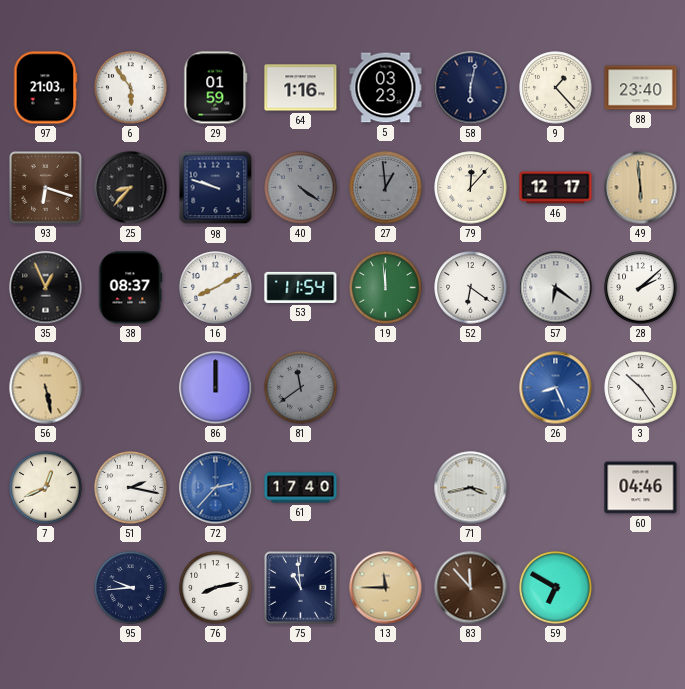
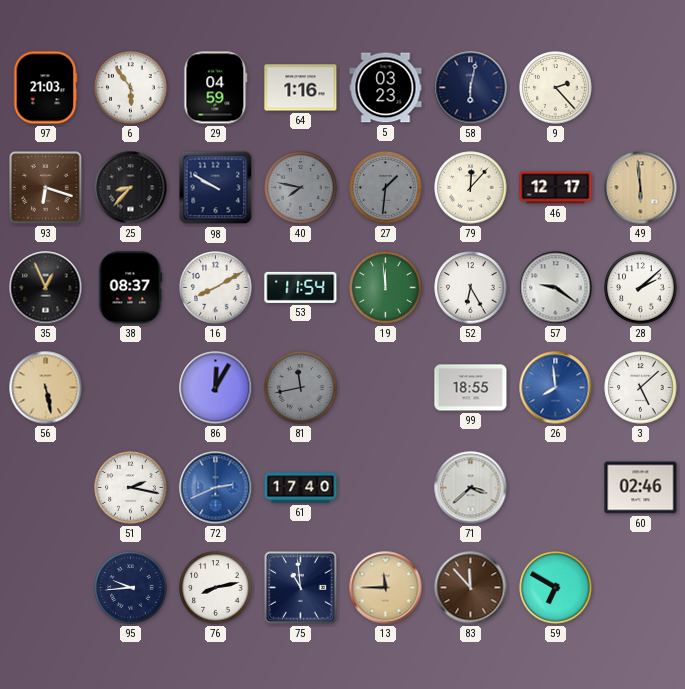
29: 01:59 -> 04:59 (216, 88)
9: 1:23 -> 2:23 (556, 88)
88: 23:40 -> none (641, 88)
98: 9:48 -> 9:50 (216, 188)
40: 4:21 -> 7:47 (301, 188)
27: 12:59 -> 1:31 (386, 188)
52: 6:21 -> 6:25 (471, 288)
57: 6:21 -> 9:21 (556, 288)
86: 12:00 -> 12:05 (216, 388)
81: 11:39 -> 11:43 (301, 388)
99: none -> 18:55 (471, 388)
26: 8:26 -> 7:59 (556, 388)
3: 10:24 -> 5:08 (641, 388)
7: 12:41 -> none (46, 488)
72: 2:37 -> 2:41 (216, 488)
71: 3:43 -> 3:38 (471, 488)
60: 04:46 -> 02:46 (641, 488)
